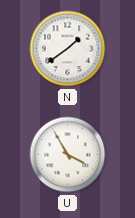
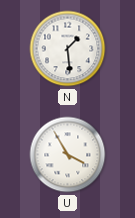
N: 1:39 -> 1:29 (68, 49)
